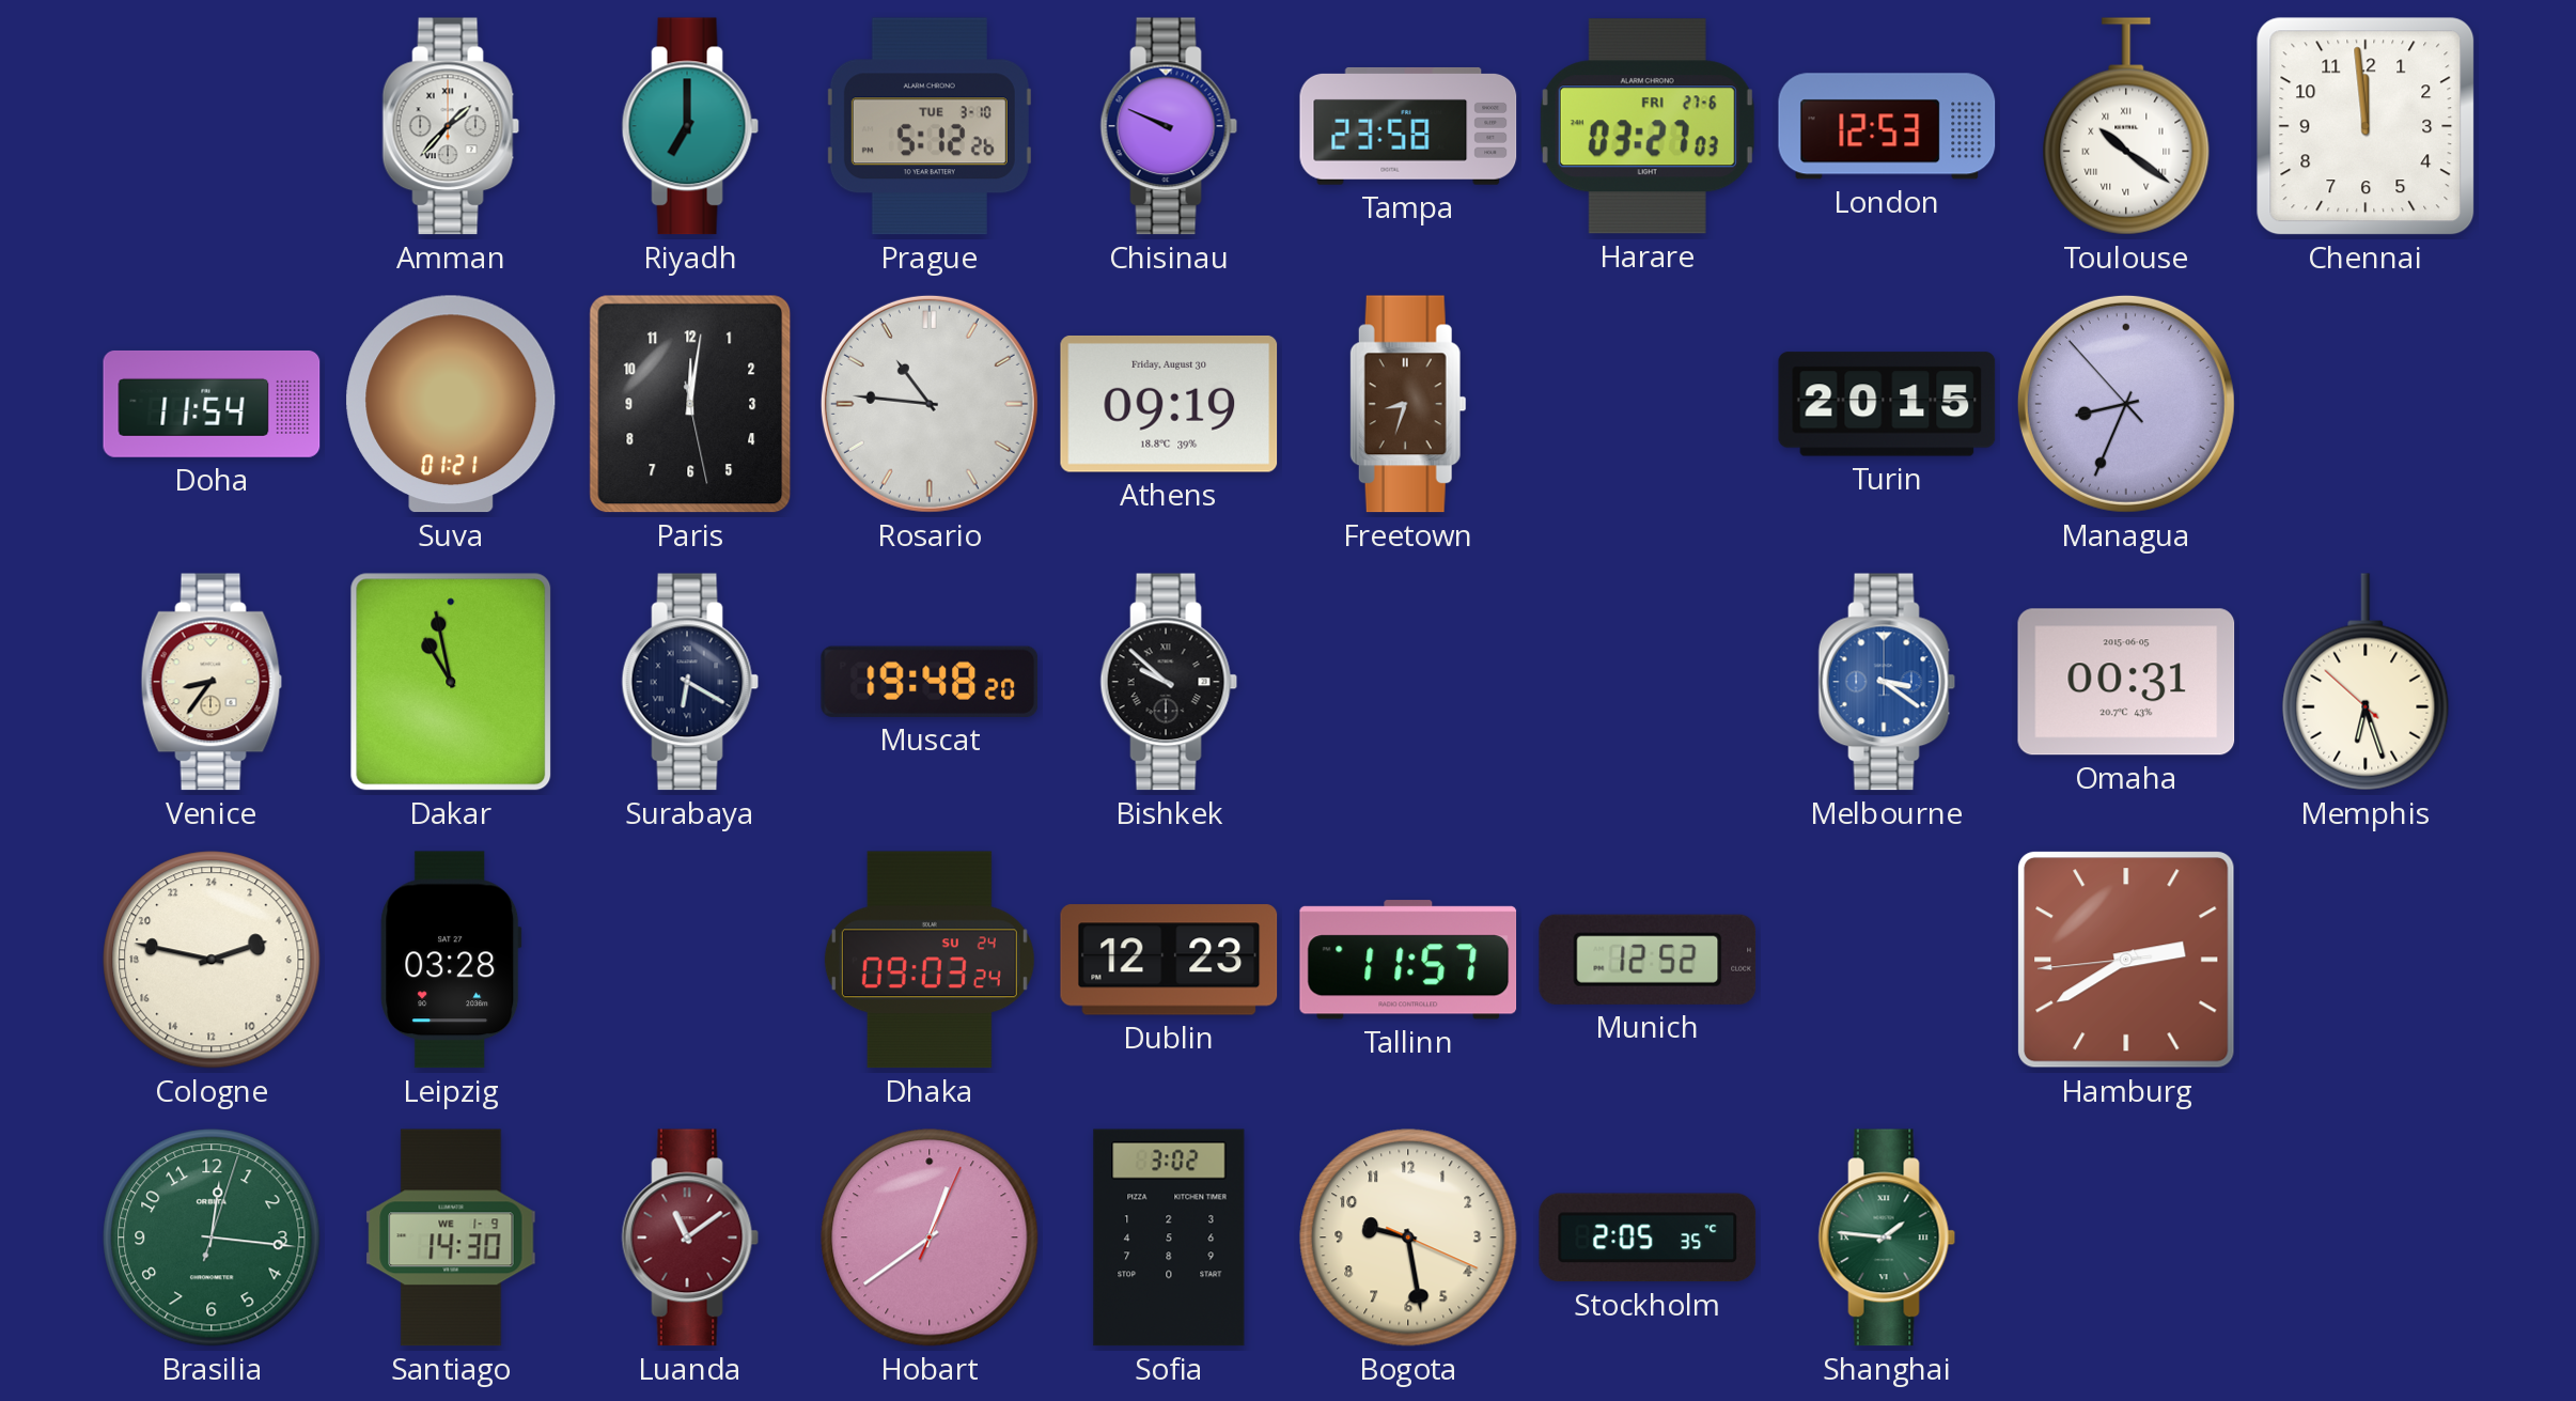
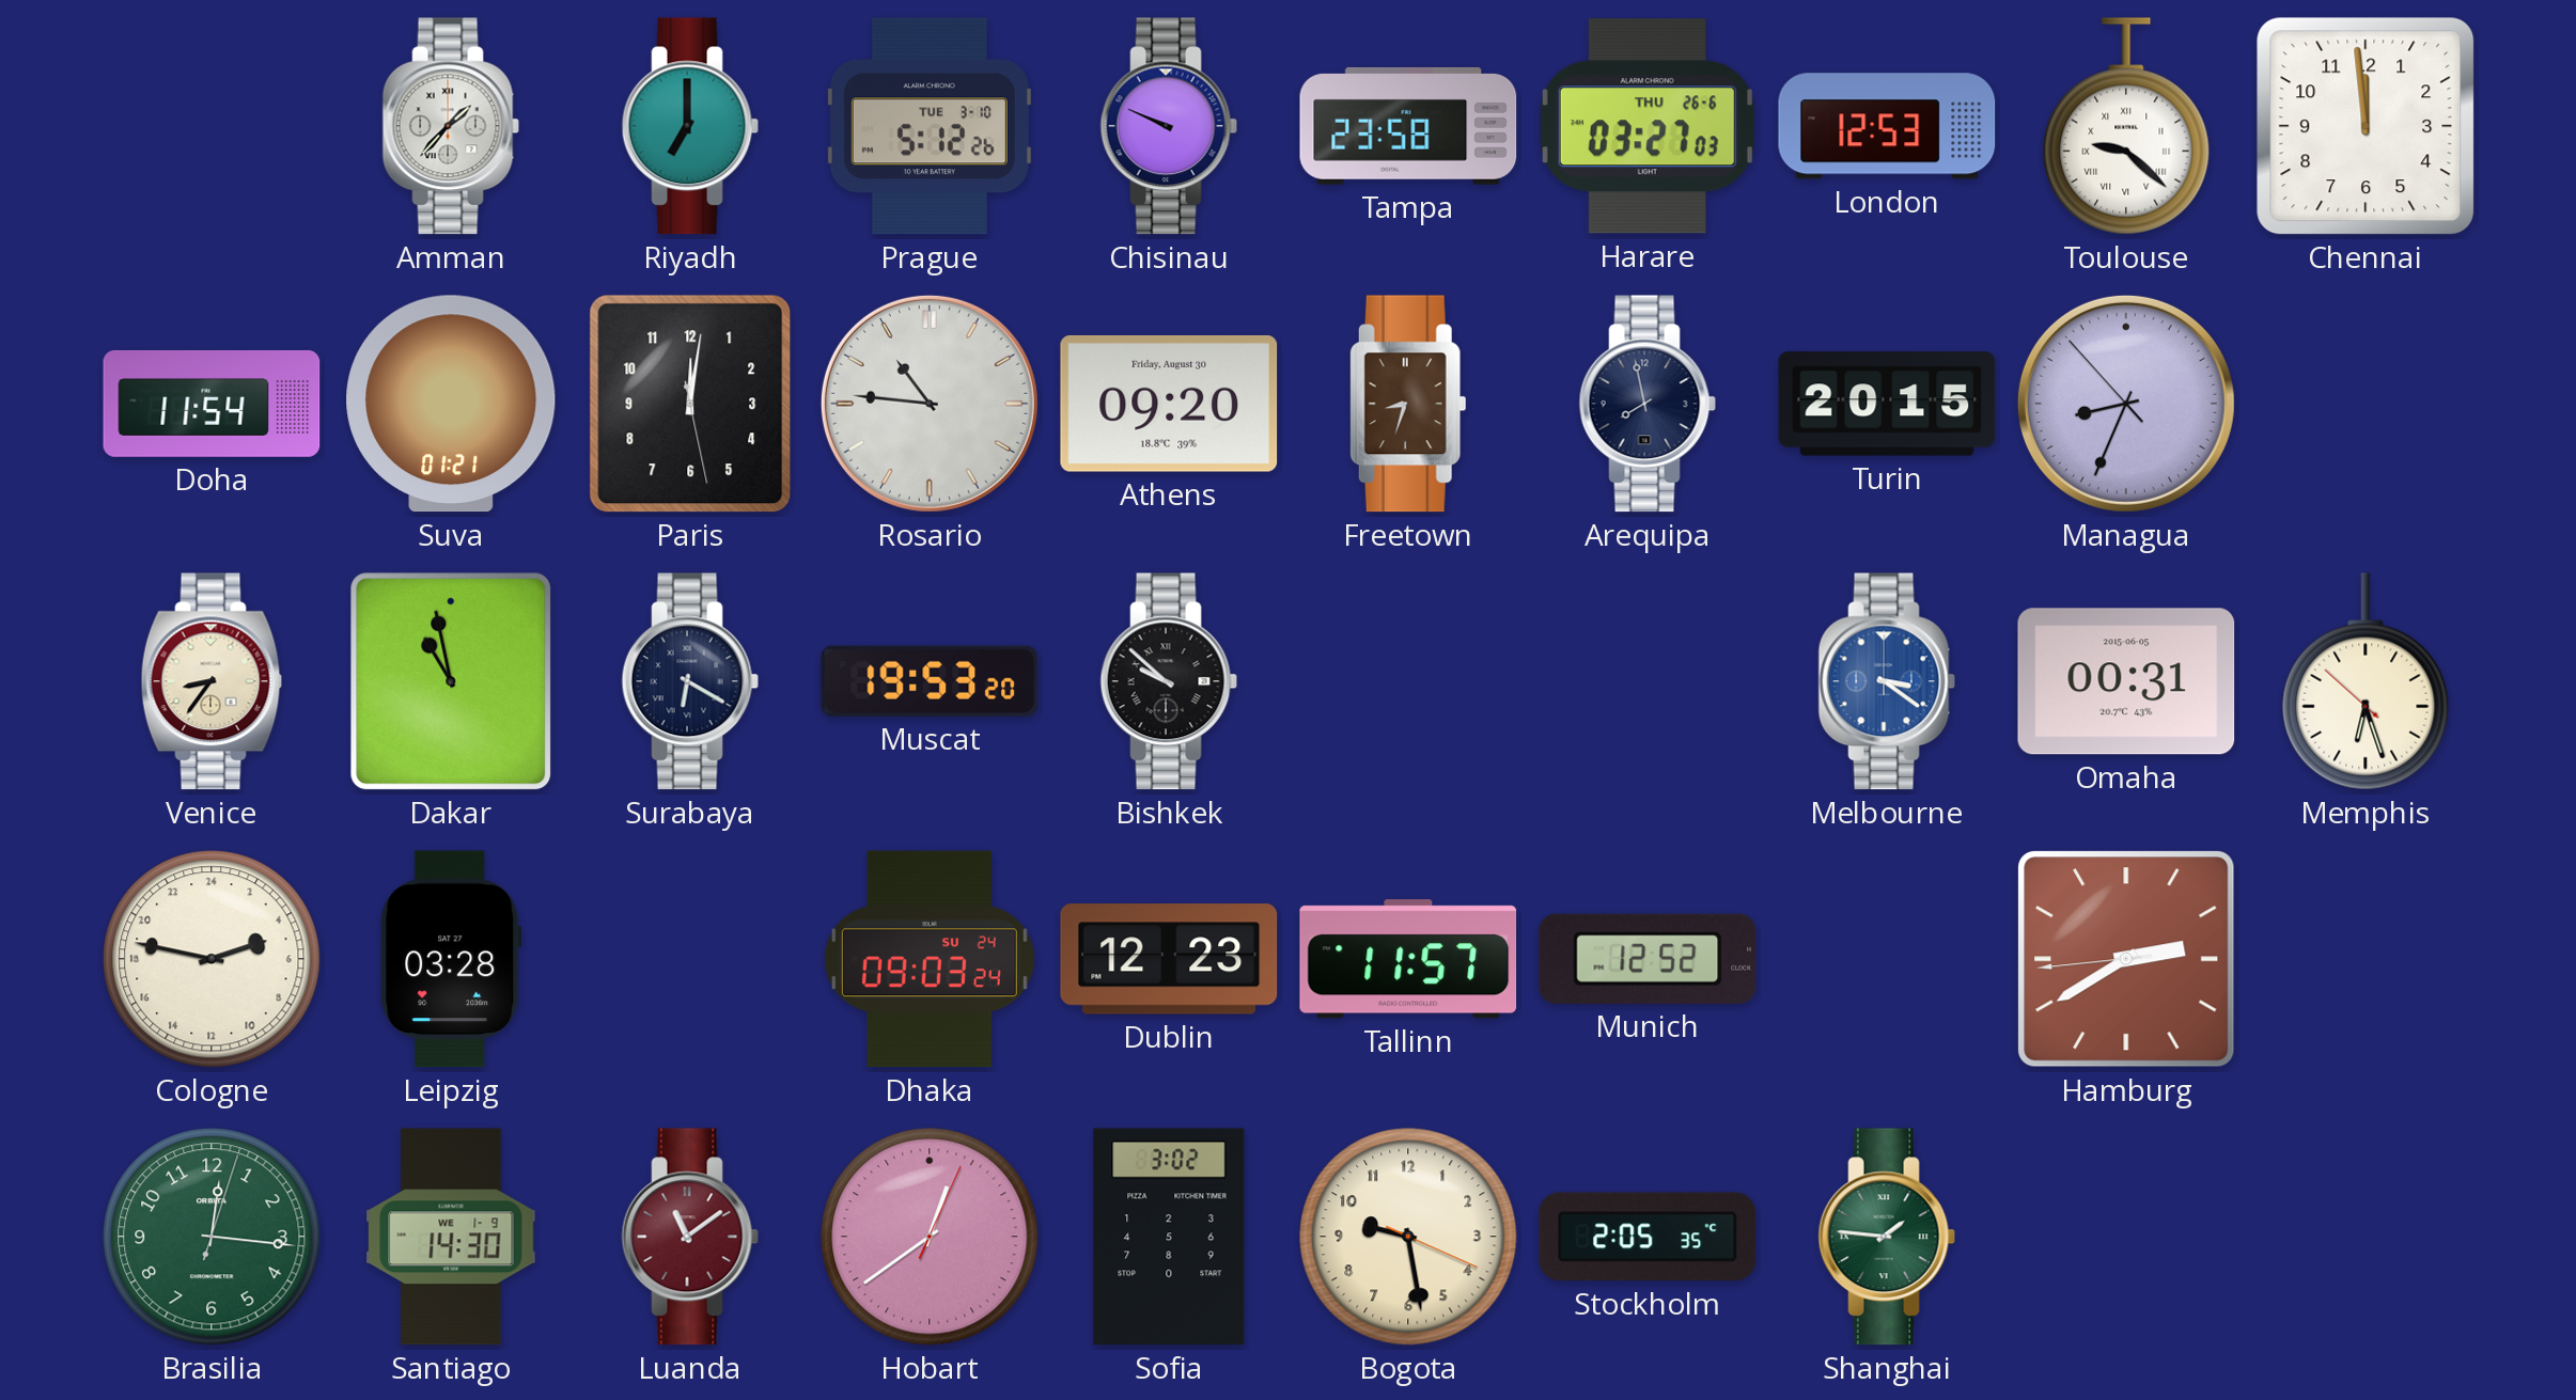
Harare date: FRI 27-6 -> THU 26-6 (1648, 126)
Toulouse: 10:21 -> 9:22 (2126, 126)
Athens: 09:19 -> 09:20 (1169, 404)
Arequipa: none -> 7:58 (1648, 404)
Muscat: 19:48 -> 19:53 (930, 681)
